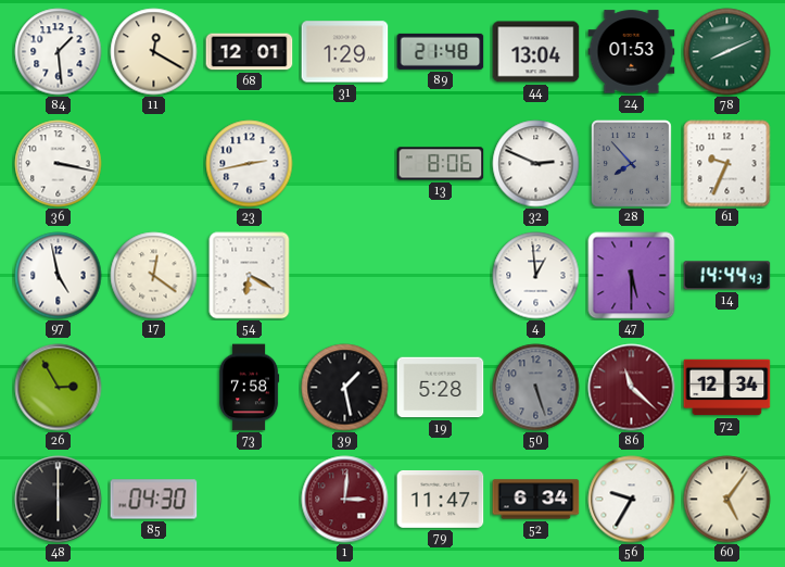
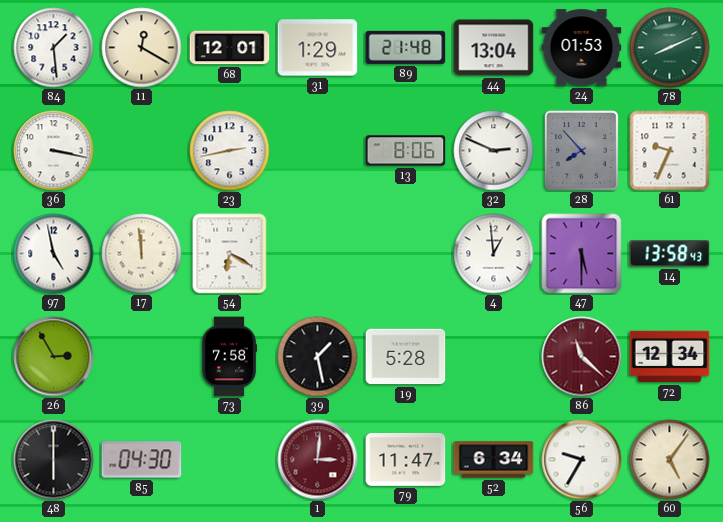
17: 12:21 -> 11:59 (142, 254)
14: 14:44 -> 13:58 (670, 254)
50: 5:27 -> none (536, 388)
